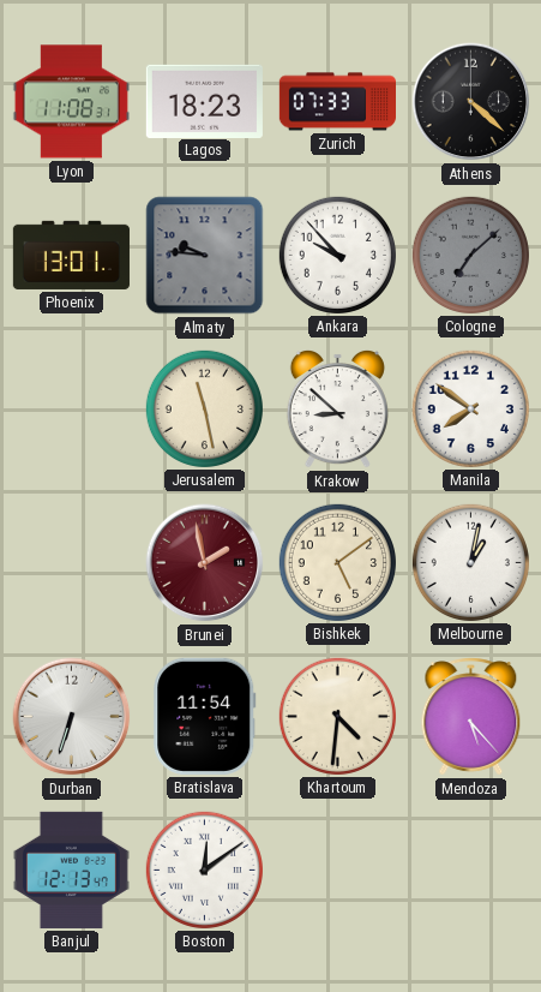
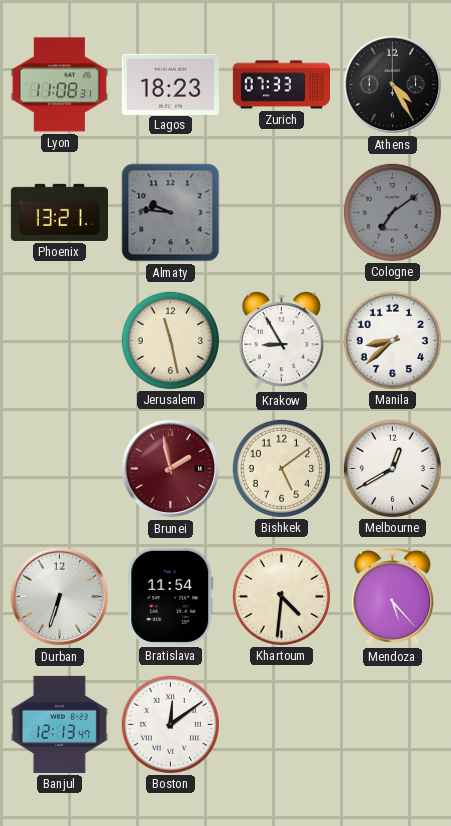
Athens: 4:22 -> 4:25 (393, 85)
Phoenix: 13:01 -> 13:21 (59, 212)
Ankara: 9:53 -> none (337, 255)
Cologne: 7:08 -> 7:09 (392, 212)
Krakow: 8:52 -> 8:55 (281, 340)
Manila: 7:51 -> 8:38 (392, 340)
Melbourne: 1:02 -> 12:40 (392, 468)
